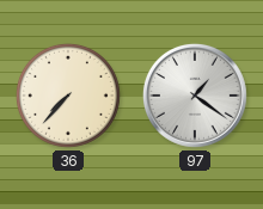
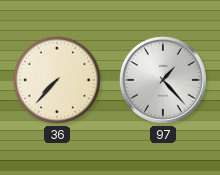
97: 1:21 -> 1:23 (163, 80)
